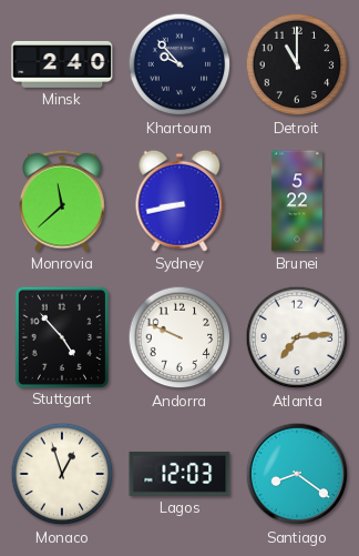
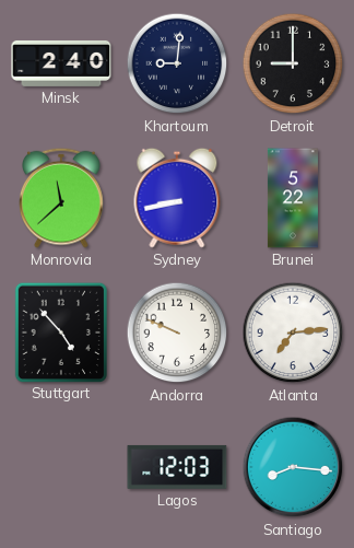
Khartoum: 9:53 -> 9:01 (177, 63)
Detroit: 11:00 -> 9:00 (293, 63)
Monaco: 12:57 -> none (62, 474)
Santiago: 8:21 -> 8:16 (293, 467)
